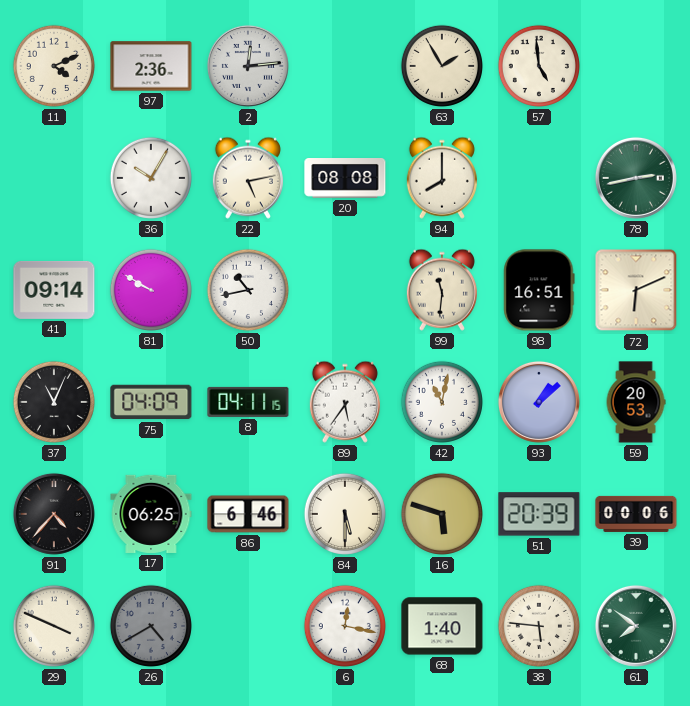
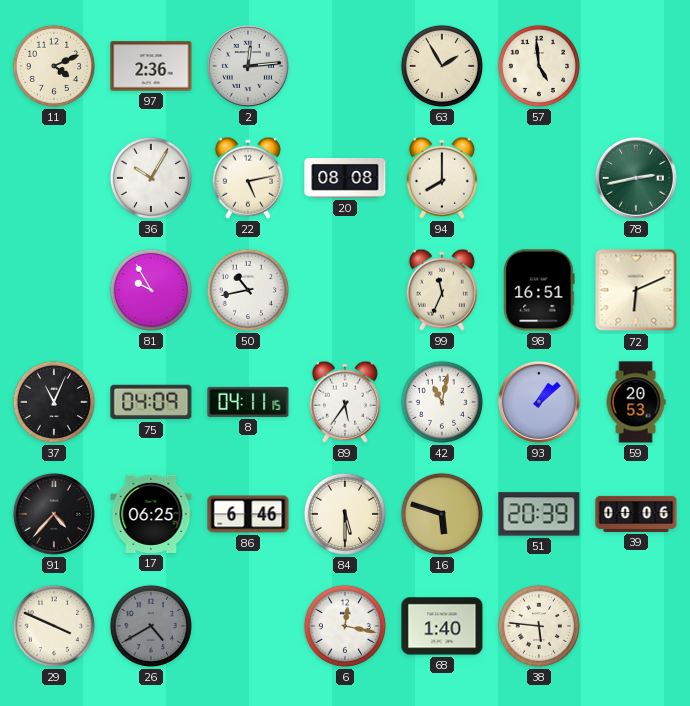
41: 09:14 -> none (54, 290)
81: 9:50 -> 9:55 (151, 290)
99: 11:31 -> 11:34 (442, 290)
61: 7:51 -> none (636, 626)
